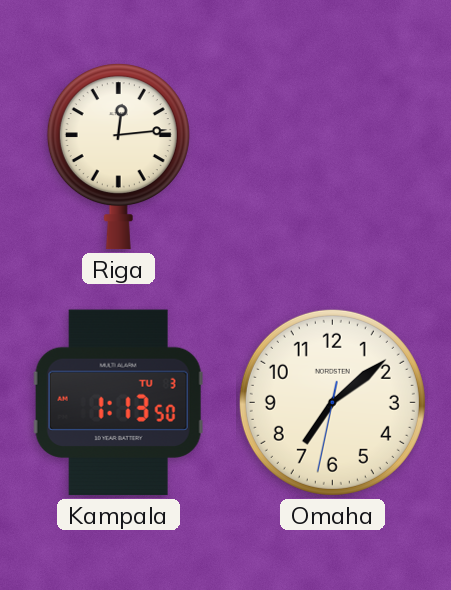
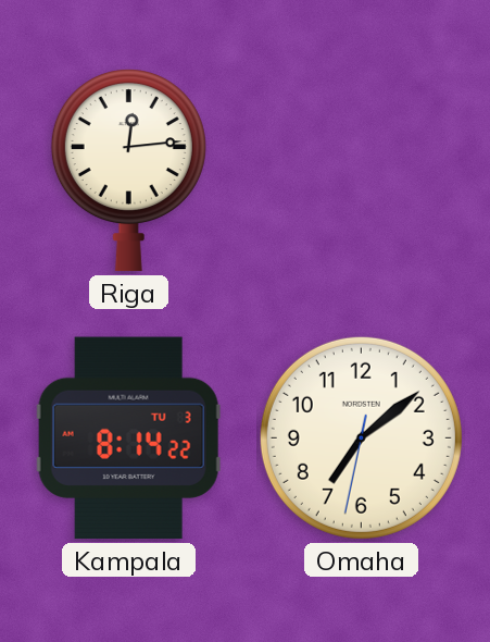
Kampala: 1:13 -> 8:14 (128, 439)
